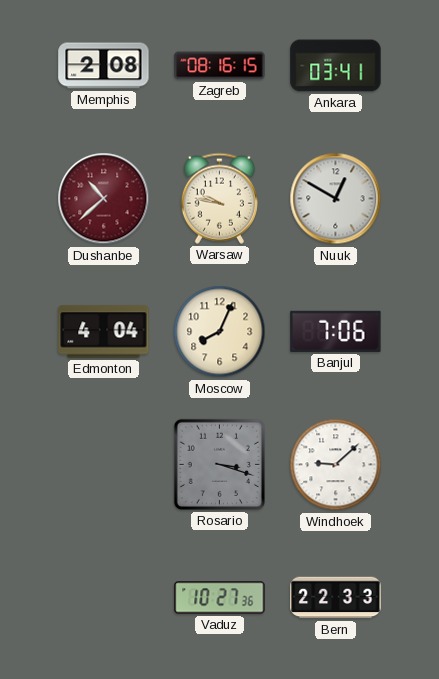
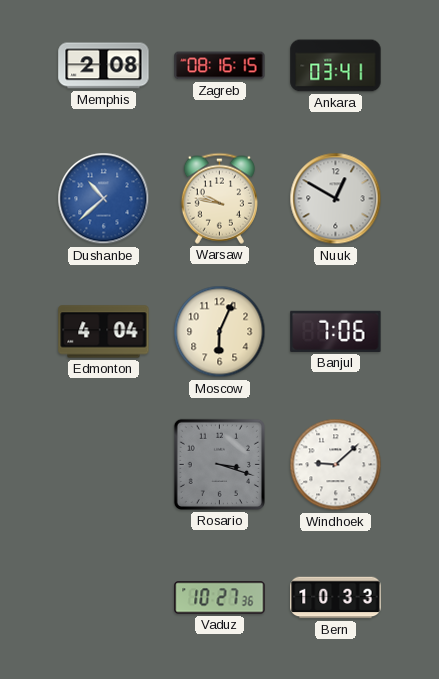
Dushanbe dial: burgundy -> blue (104, 199)
Moscow: 8:04 -> 6:04 (220, 332)
Bern: 22:33 -> 10:33 (336, 598)
